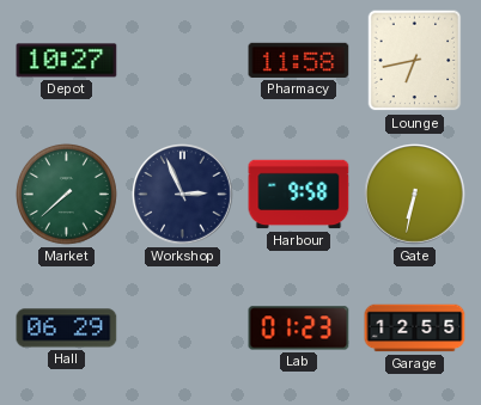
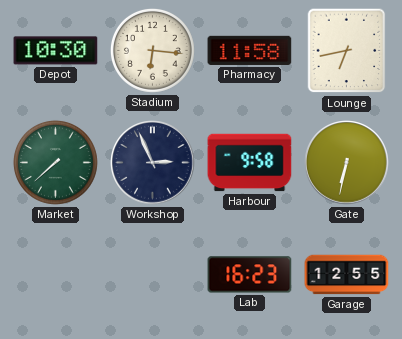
Depot: 10:27 -> 10:30 (56, 51)
Stadium: none -> 6:16 (152, 50)
Hall: 06:29 -> none (67, 329)
Lab: 01:23 -> 16:23 (250, 275)
